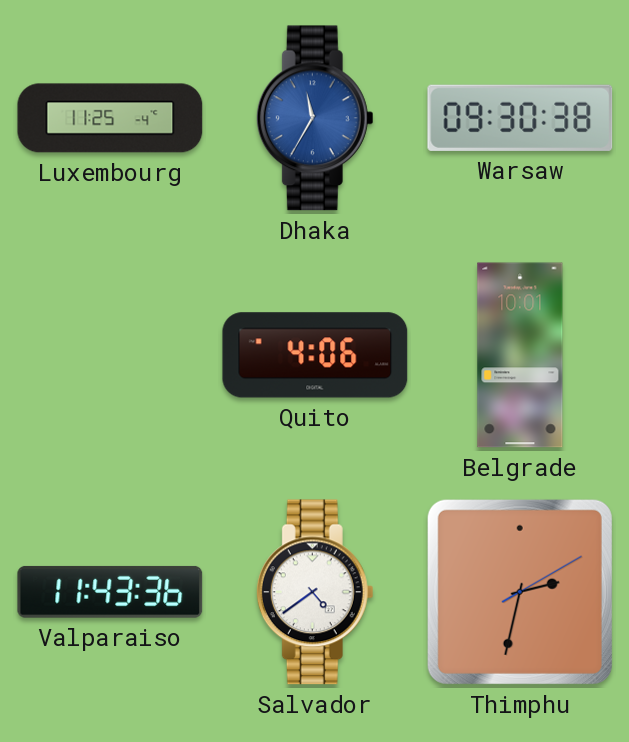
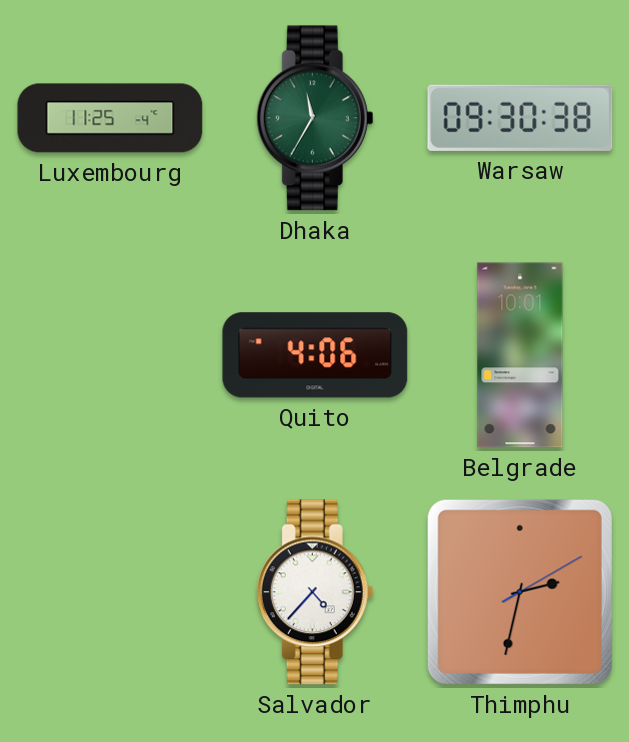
Dhaka dial: blue -> green (315, 118)
Valparaiso: 11:43 -> none (110, 592)
Salvador: 4:39 -> 4:37 (315, 592)
